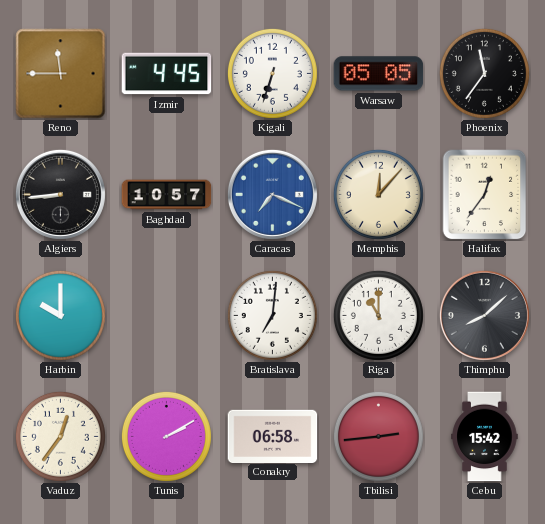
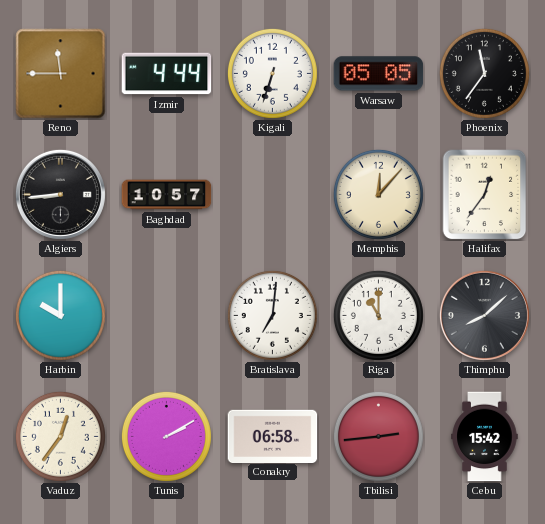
Izmir: 4:45 -> 4:44 (167, 74)
Caracas: 7:19 -> none (272, 194)
